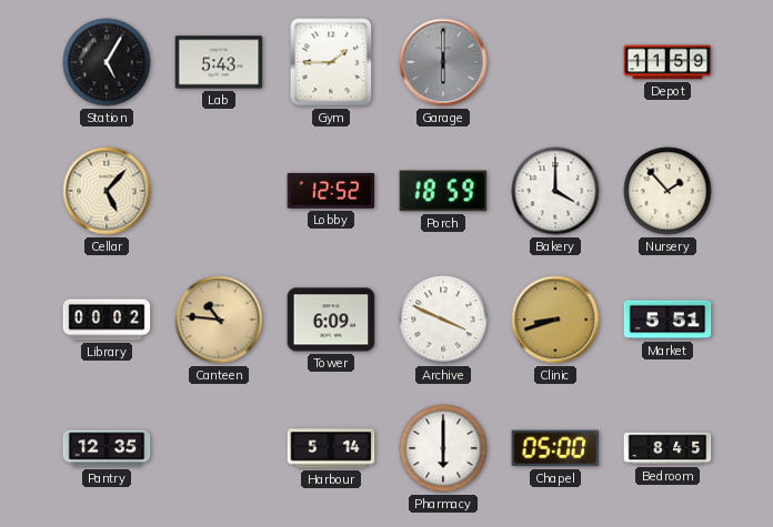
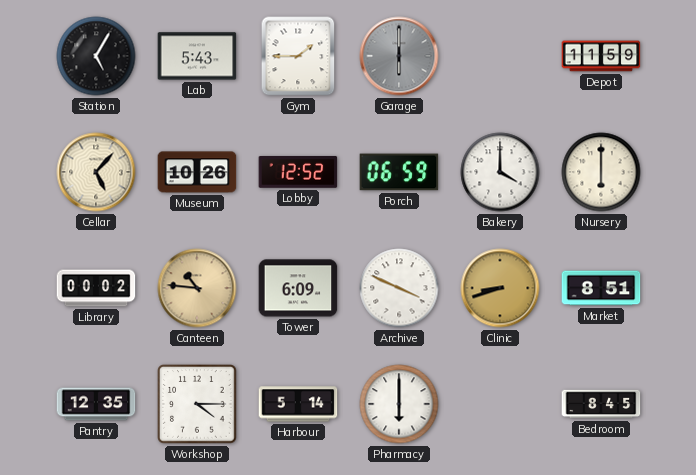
Museum: none -> 10:26 (197, 172)
Porch: 18:59 -> 06:59 (399, 172)
Nursery: 1:53 -> 6:00 (601, 172)
Market: 5:51 -> 8:51 (601, 288)
Workshop: none -> 4:15 (197, 404)
Chapel: 05:00 -> none (555, 448)
